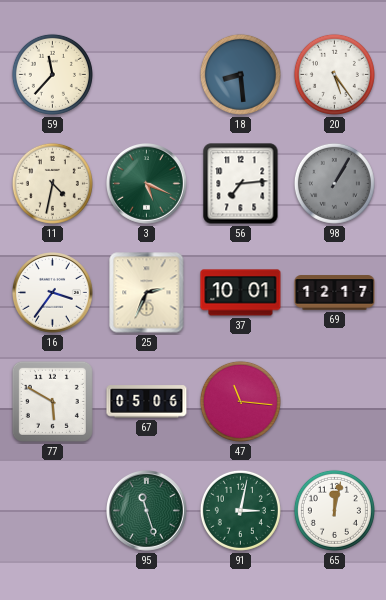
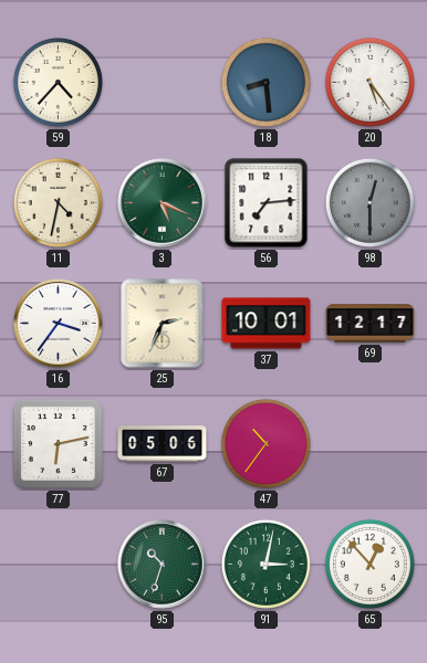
59: 11:37 -> 4:37 (58, 82)
98: 1:05 -> 12:30 (369, 202)
77: 5:50 -> 6:13 (58, 443)
47: 11:16 -> 10:36 (265, 443)
95: 11:27 -> 10:33 (163, 565)
65: 12:02 -> 12:53 (369, 564)
